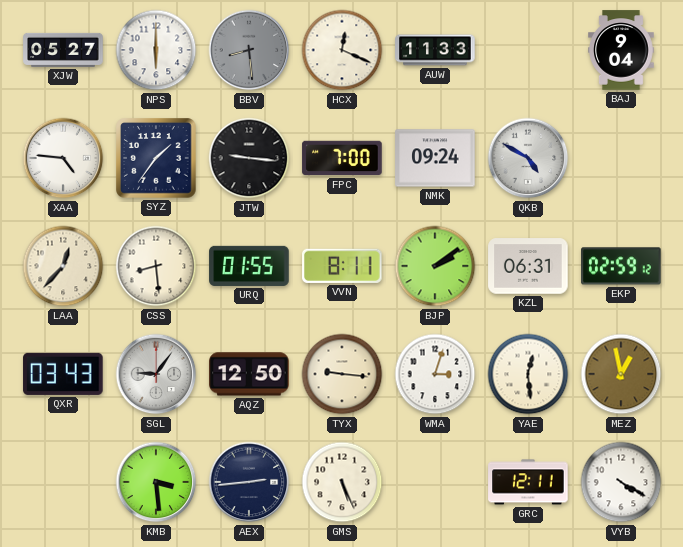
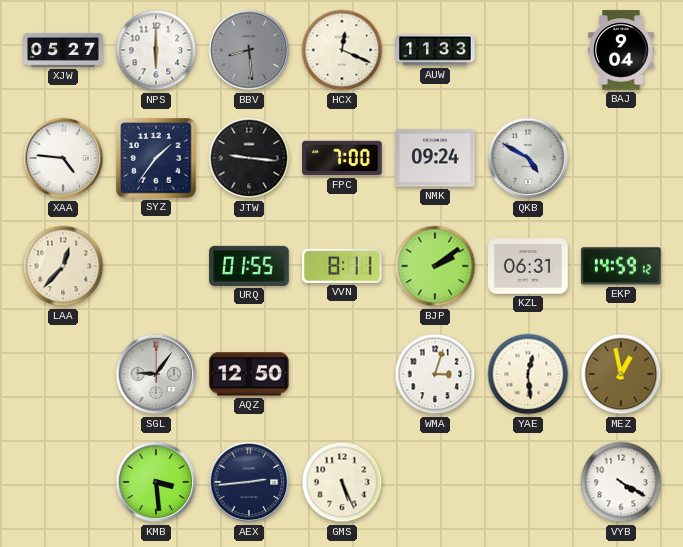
CSS: 8:29 -> none (156, 266)
EKP: 02:59 -> 14:59 (621, 266)
QXR: 03:43 -> none (63, 374)
TYX: 9:16 -> none (342, 374)
GRC: 12:11 -> none (528, 482)
